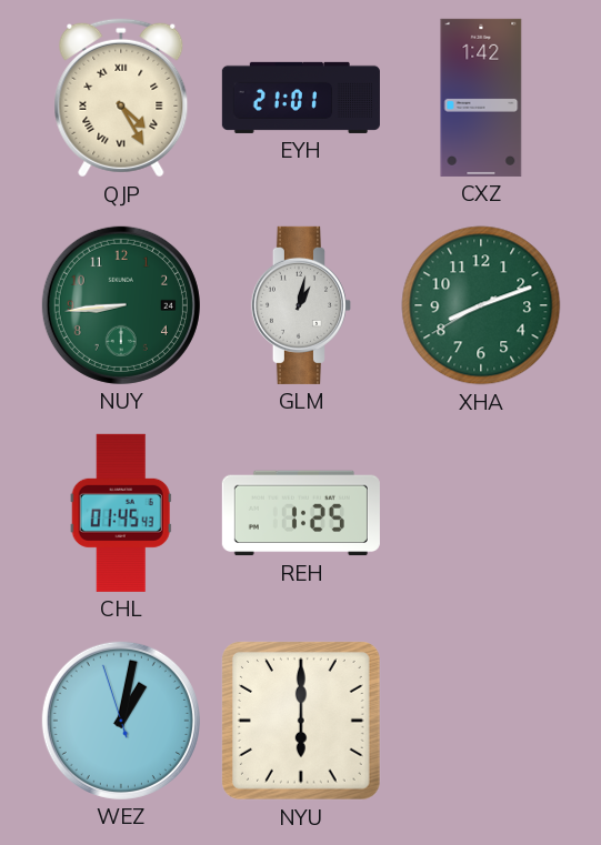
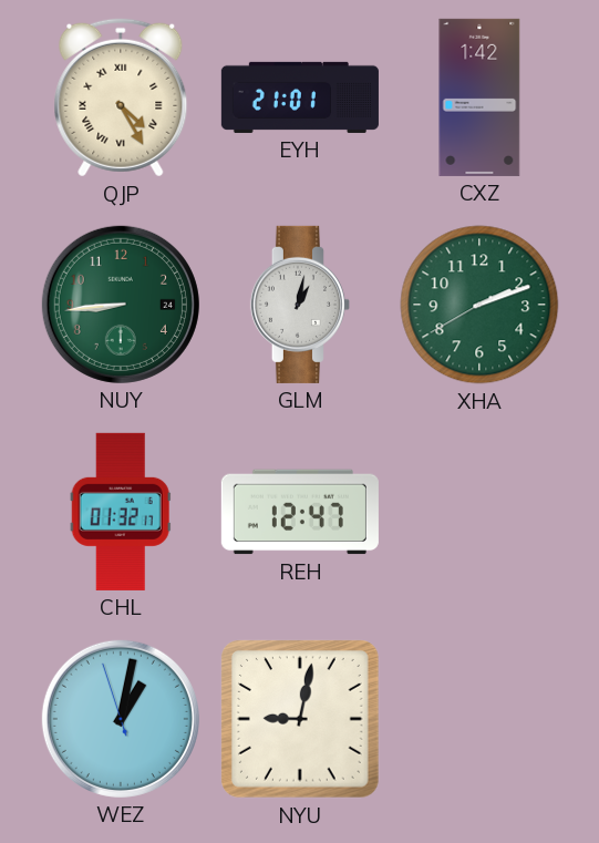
XHA: 8:11 -> 2:11 (479, 305)
CHL: 01:45 -> 01:32 (121, 512)
REH: 1:25 -> 12:47 (300, 512)
NYU: 6:00 -> 9:02 (301, 720)
